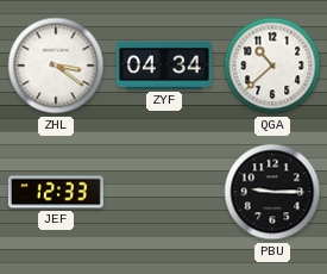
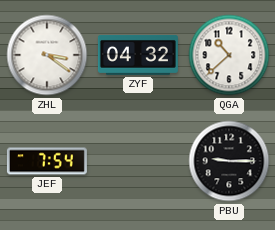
ZYF: 04:34 -> 04:32 (138, 55)
JEF: 12:33 -> 7:54 (47, 161)
